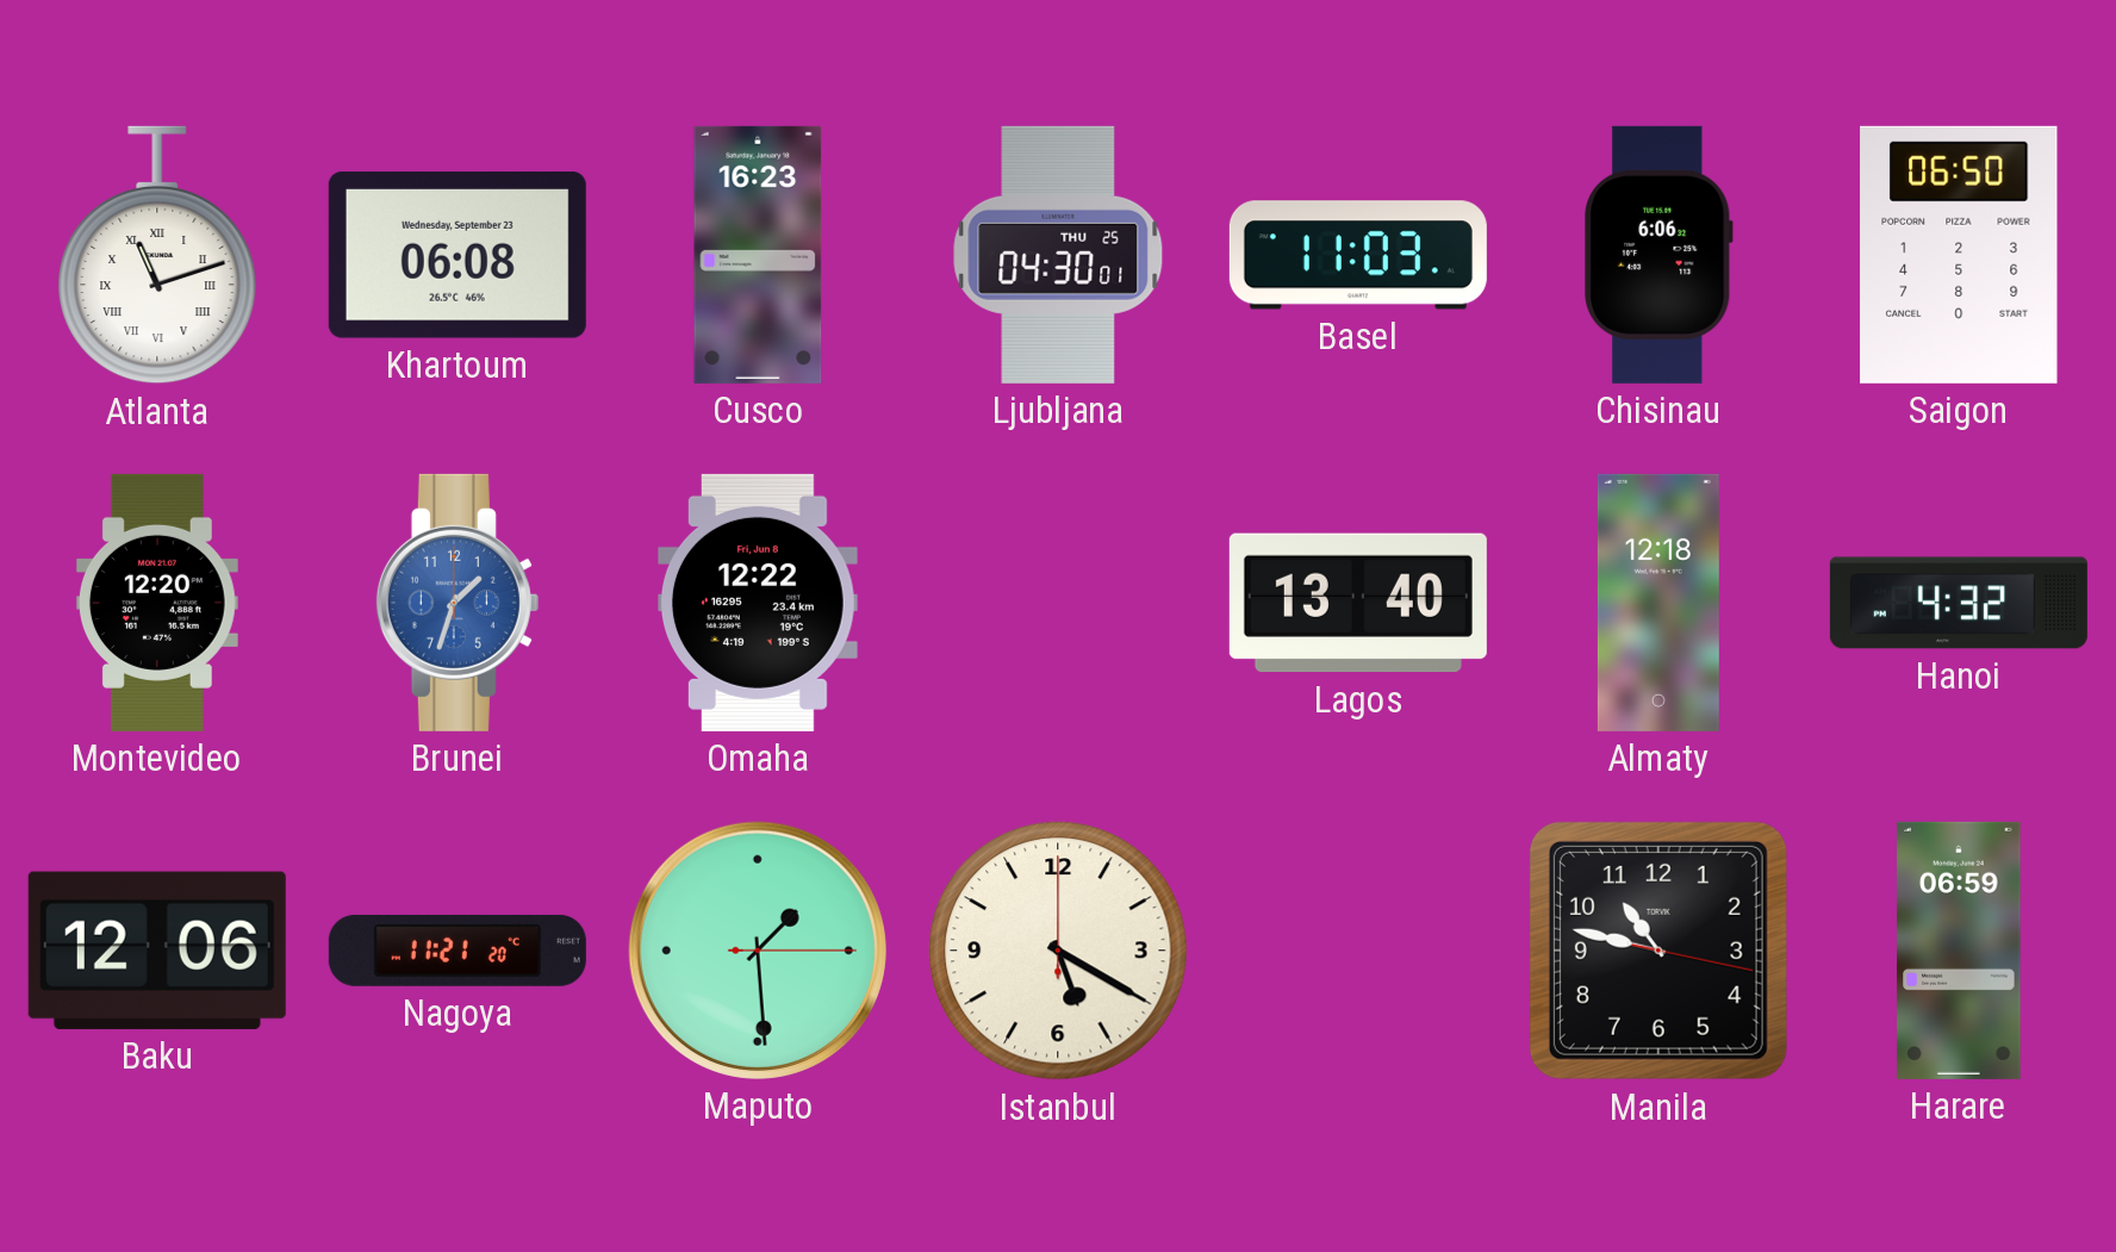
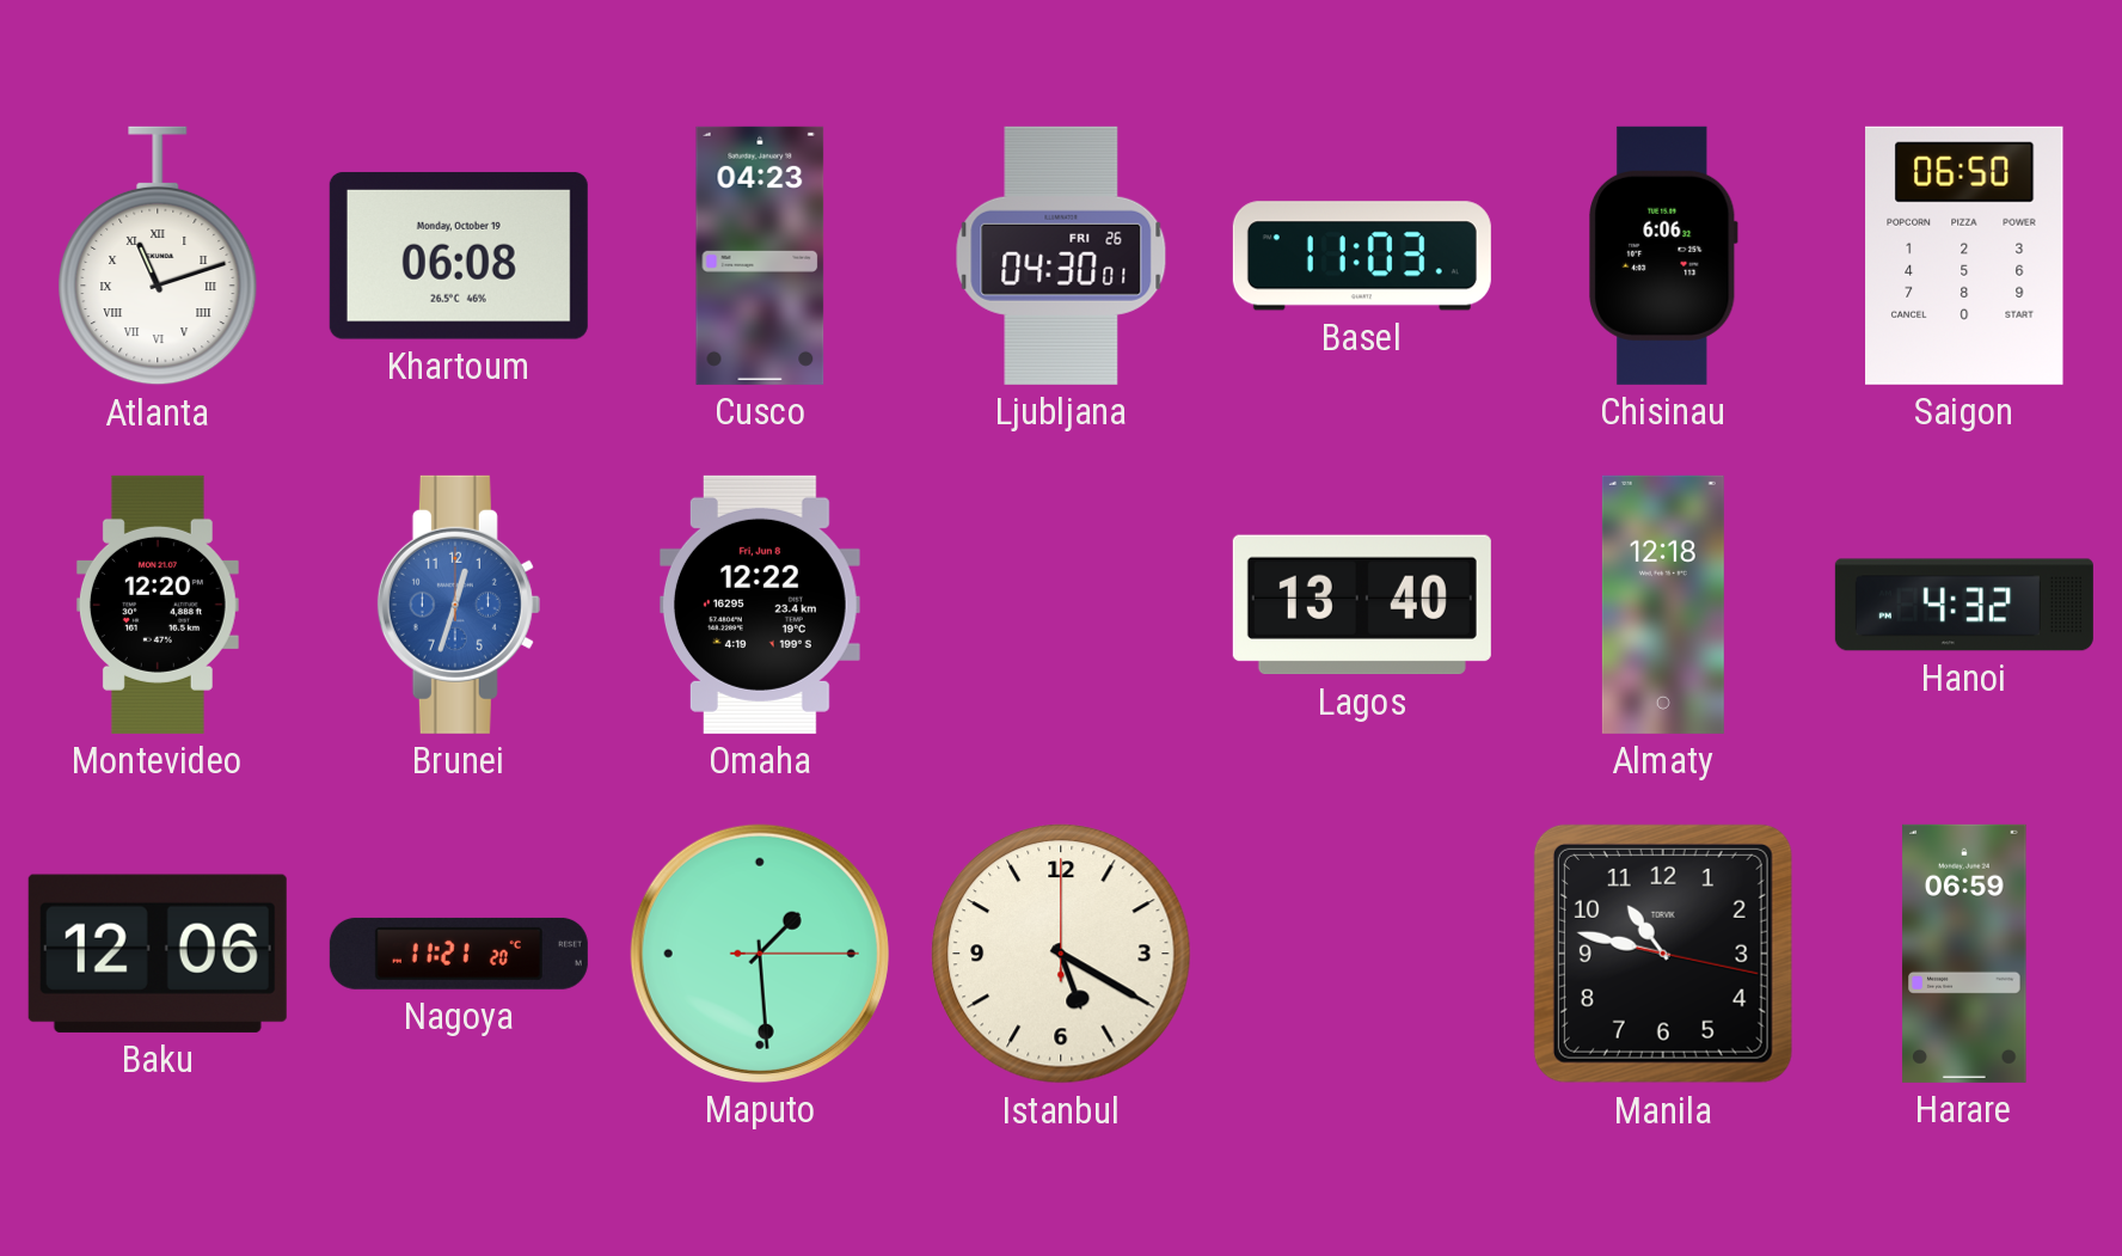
Khartoum date: Wednesday, September 23 -> Monday, October 19 (459, 256)
Cusco: 16:23 -> 04:23 (760, 256)
Ljubljana date: THU 25 -> FRI 26 (1061, 256)
Brunei: 1:33 -> 12:33 (459, 605)
